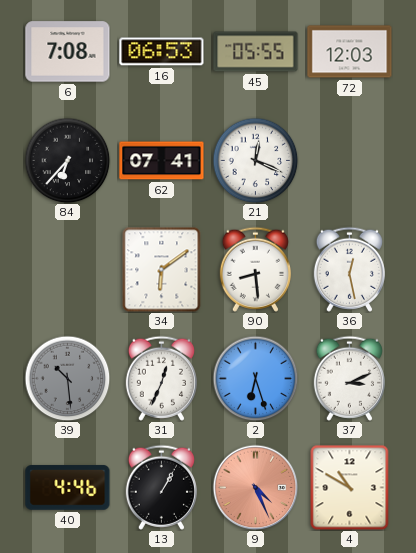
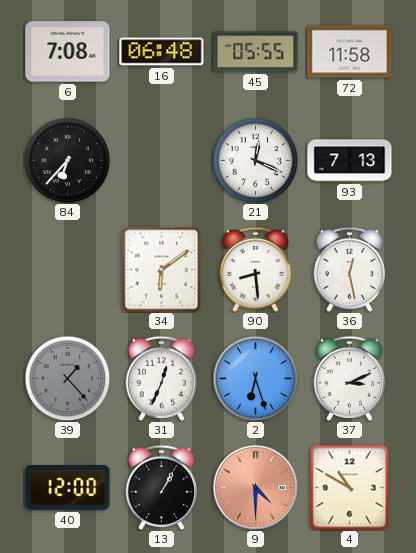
16: 06:53 -> 06:48 (162, 52)
72: 12:03 -> 11:58 (350, 52)
62: 07:41 -> none (162, 161)
93: none -> 7:13 (350, 161)
39: 10:29 -> 1:23 (67, 378)
40: 4:46 -> 12:00 (68, 488)
9: 4:26 -> 4:30 (255, 487)
